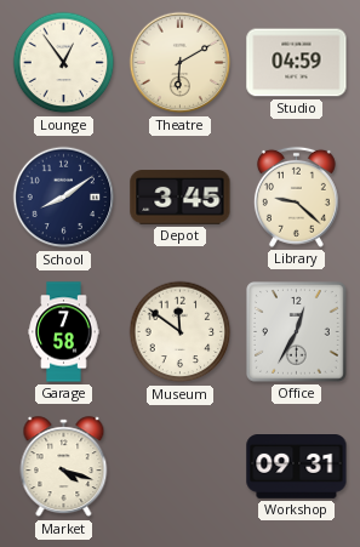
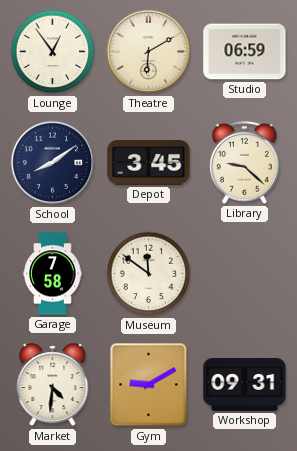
Studio: 04:59 -> 06:59 (245, 52)
Office: 12:35 -> none (297, 332)
Market: 4:18 -> 4:31 (53, 385)
Gym: none -> 9:10 (149, 385)
